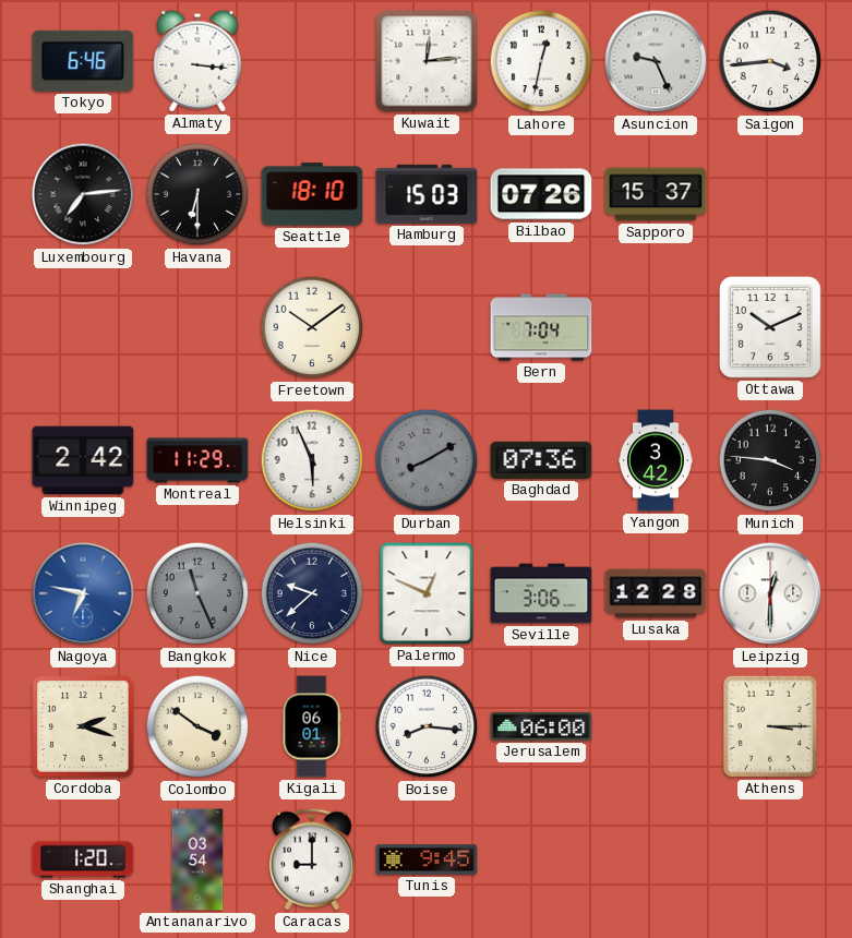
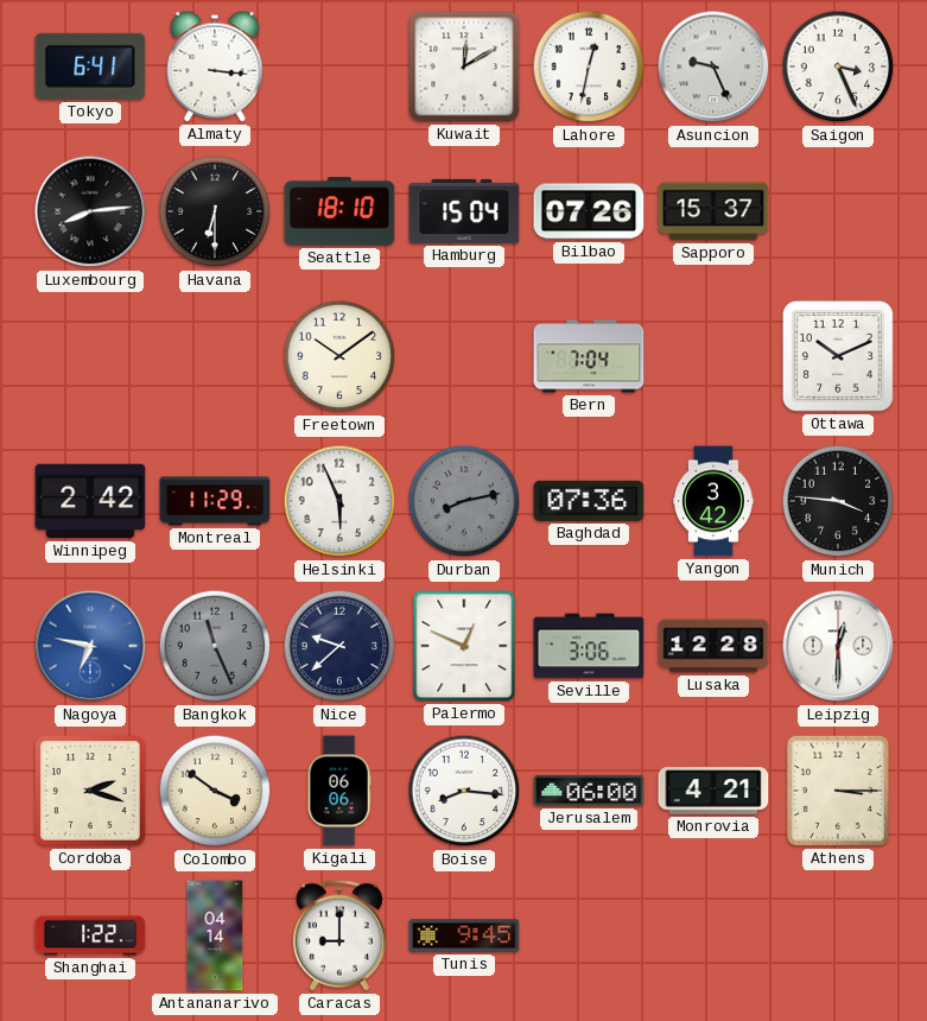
Tokyo: 6:46 -> 6:41 (90, 66)
Kuwait: 12:14 -> 12:10 (464, 66)
Saigon: 3:44 -> 3:26 (838, 66)
Luxembourg: 7:14 -> 8:14 (90, 211)
Hamburg: 15:03 -> 15:04 (464, 211)
Durban: 8:10 -> 8:13 (464, 501)
Kigali: 06:01 -> 06:06 (339, 791)
Monrovia: none -> 4:21 (713, 791)
Shanghai: 1:20 -> 1:22 (90, 936)
Antananarivo: 03:54 -> 04:14 (215, 936)
